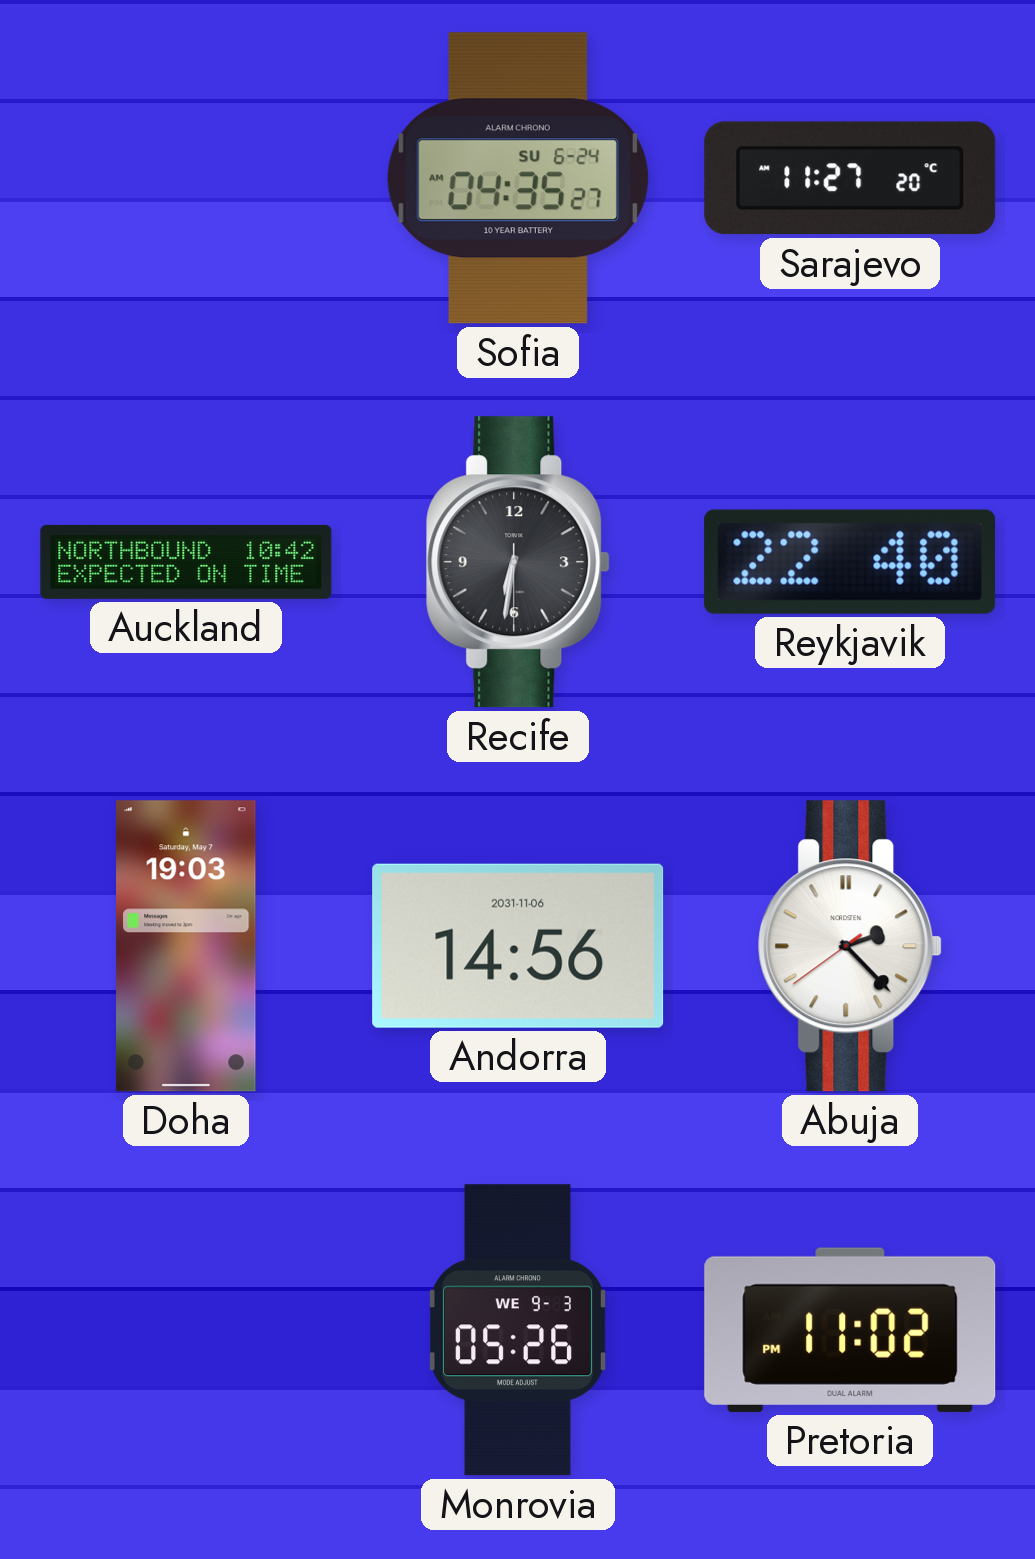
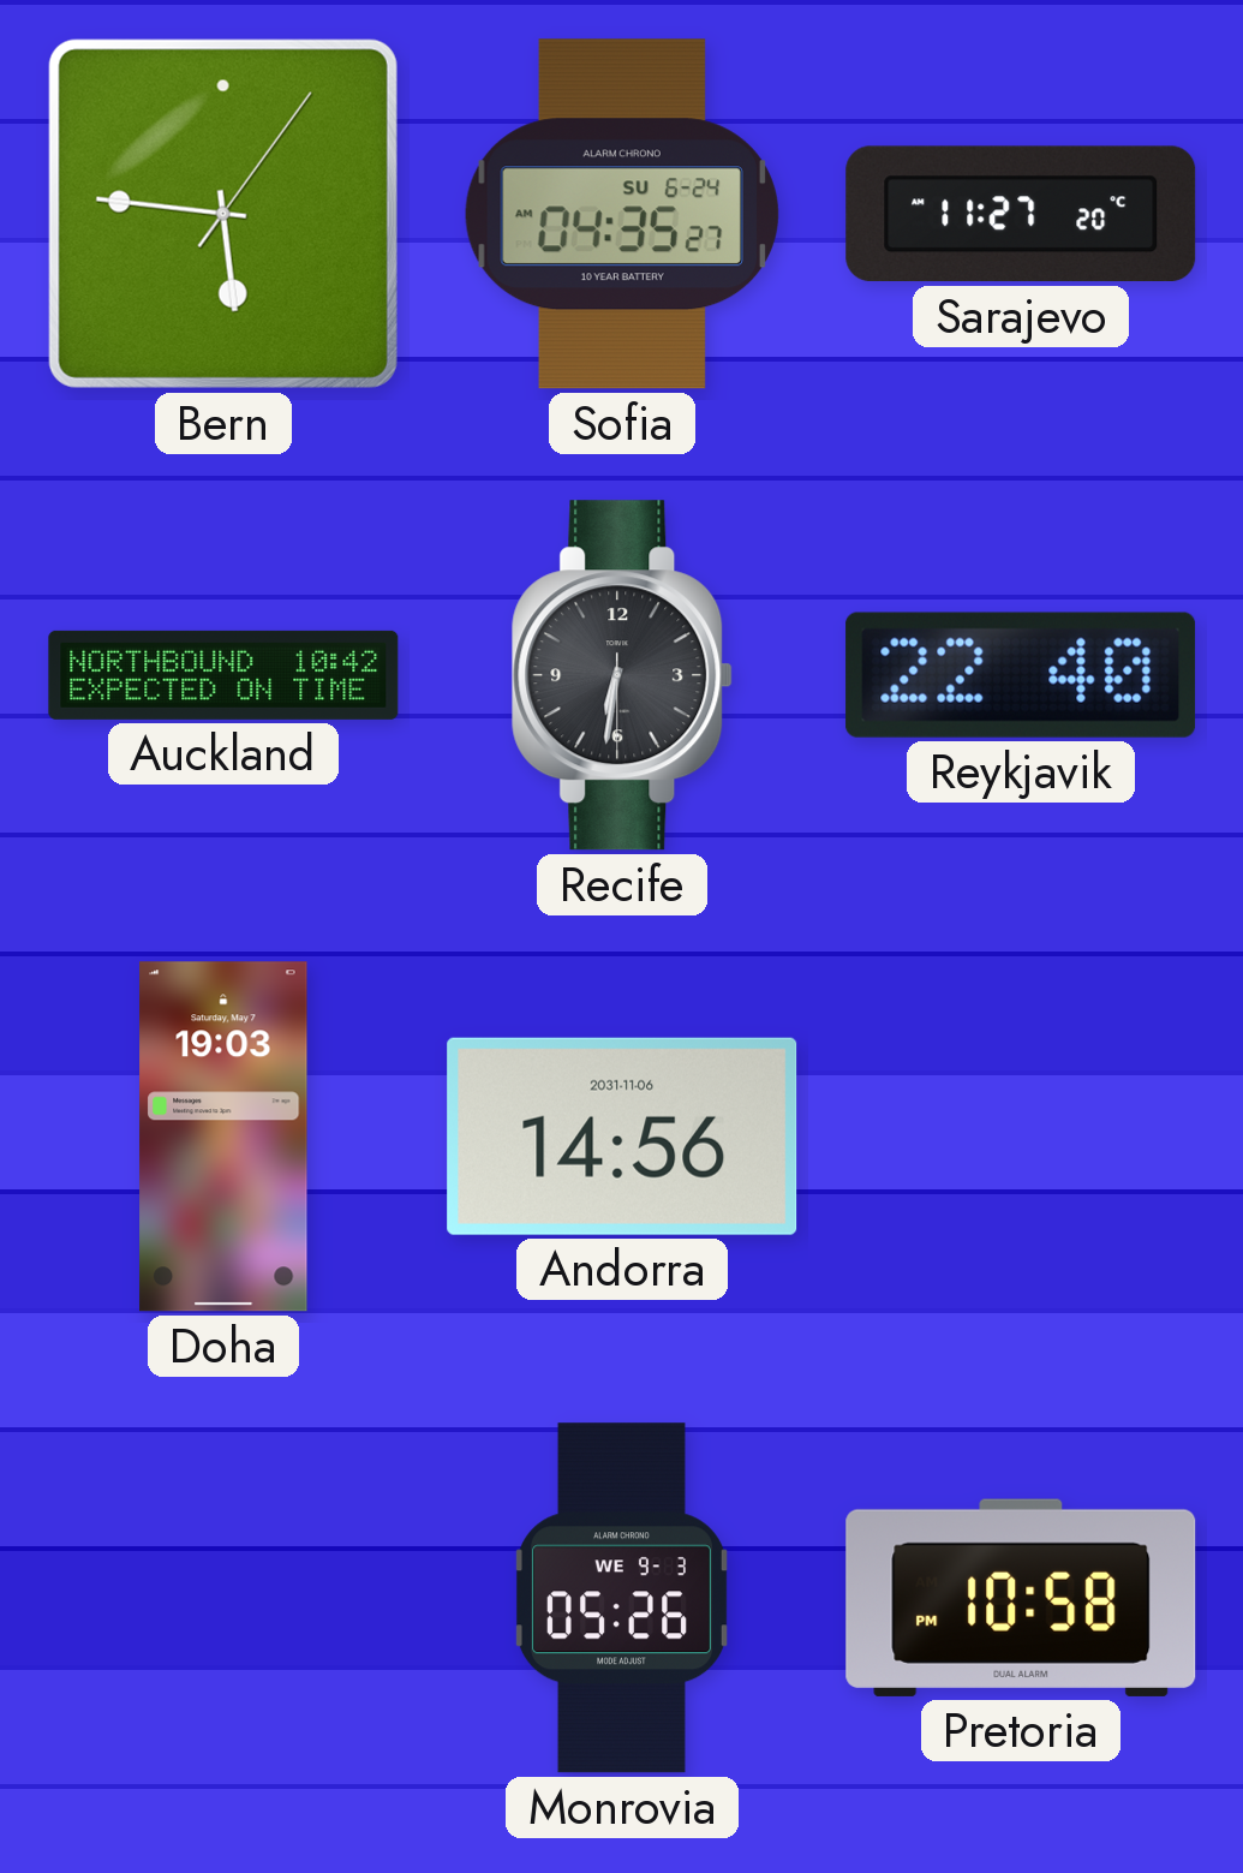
Bern: none -> 5:46 (223, 214)
Abuja: 2:22 -> none (850, 946)
Pretoria: 11:02 -> 10:58 (1021, 1598)
